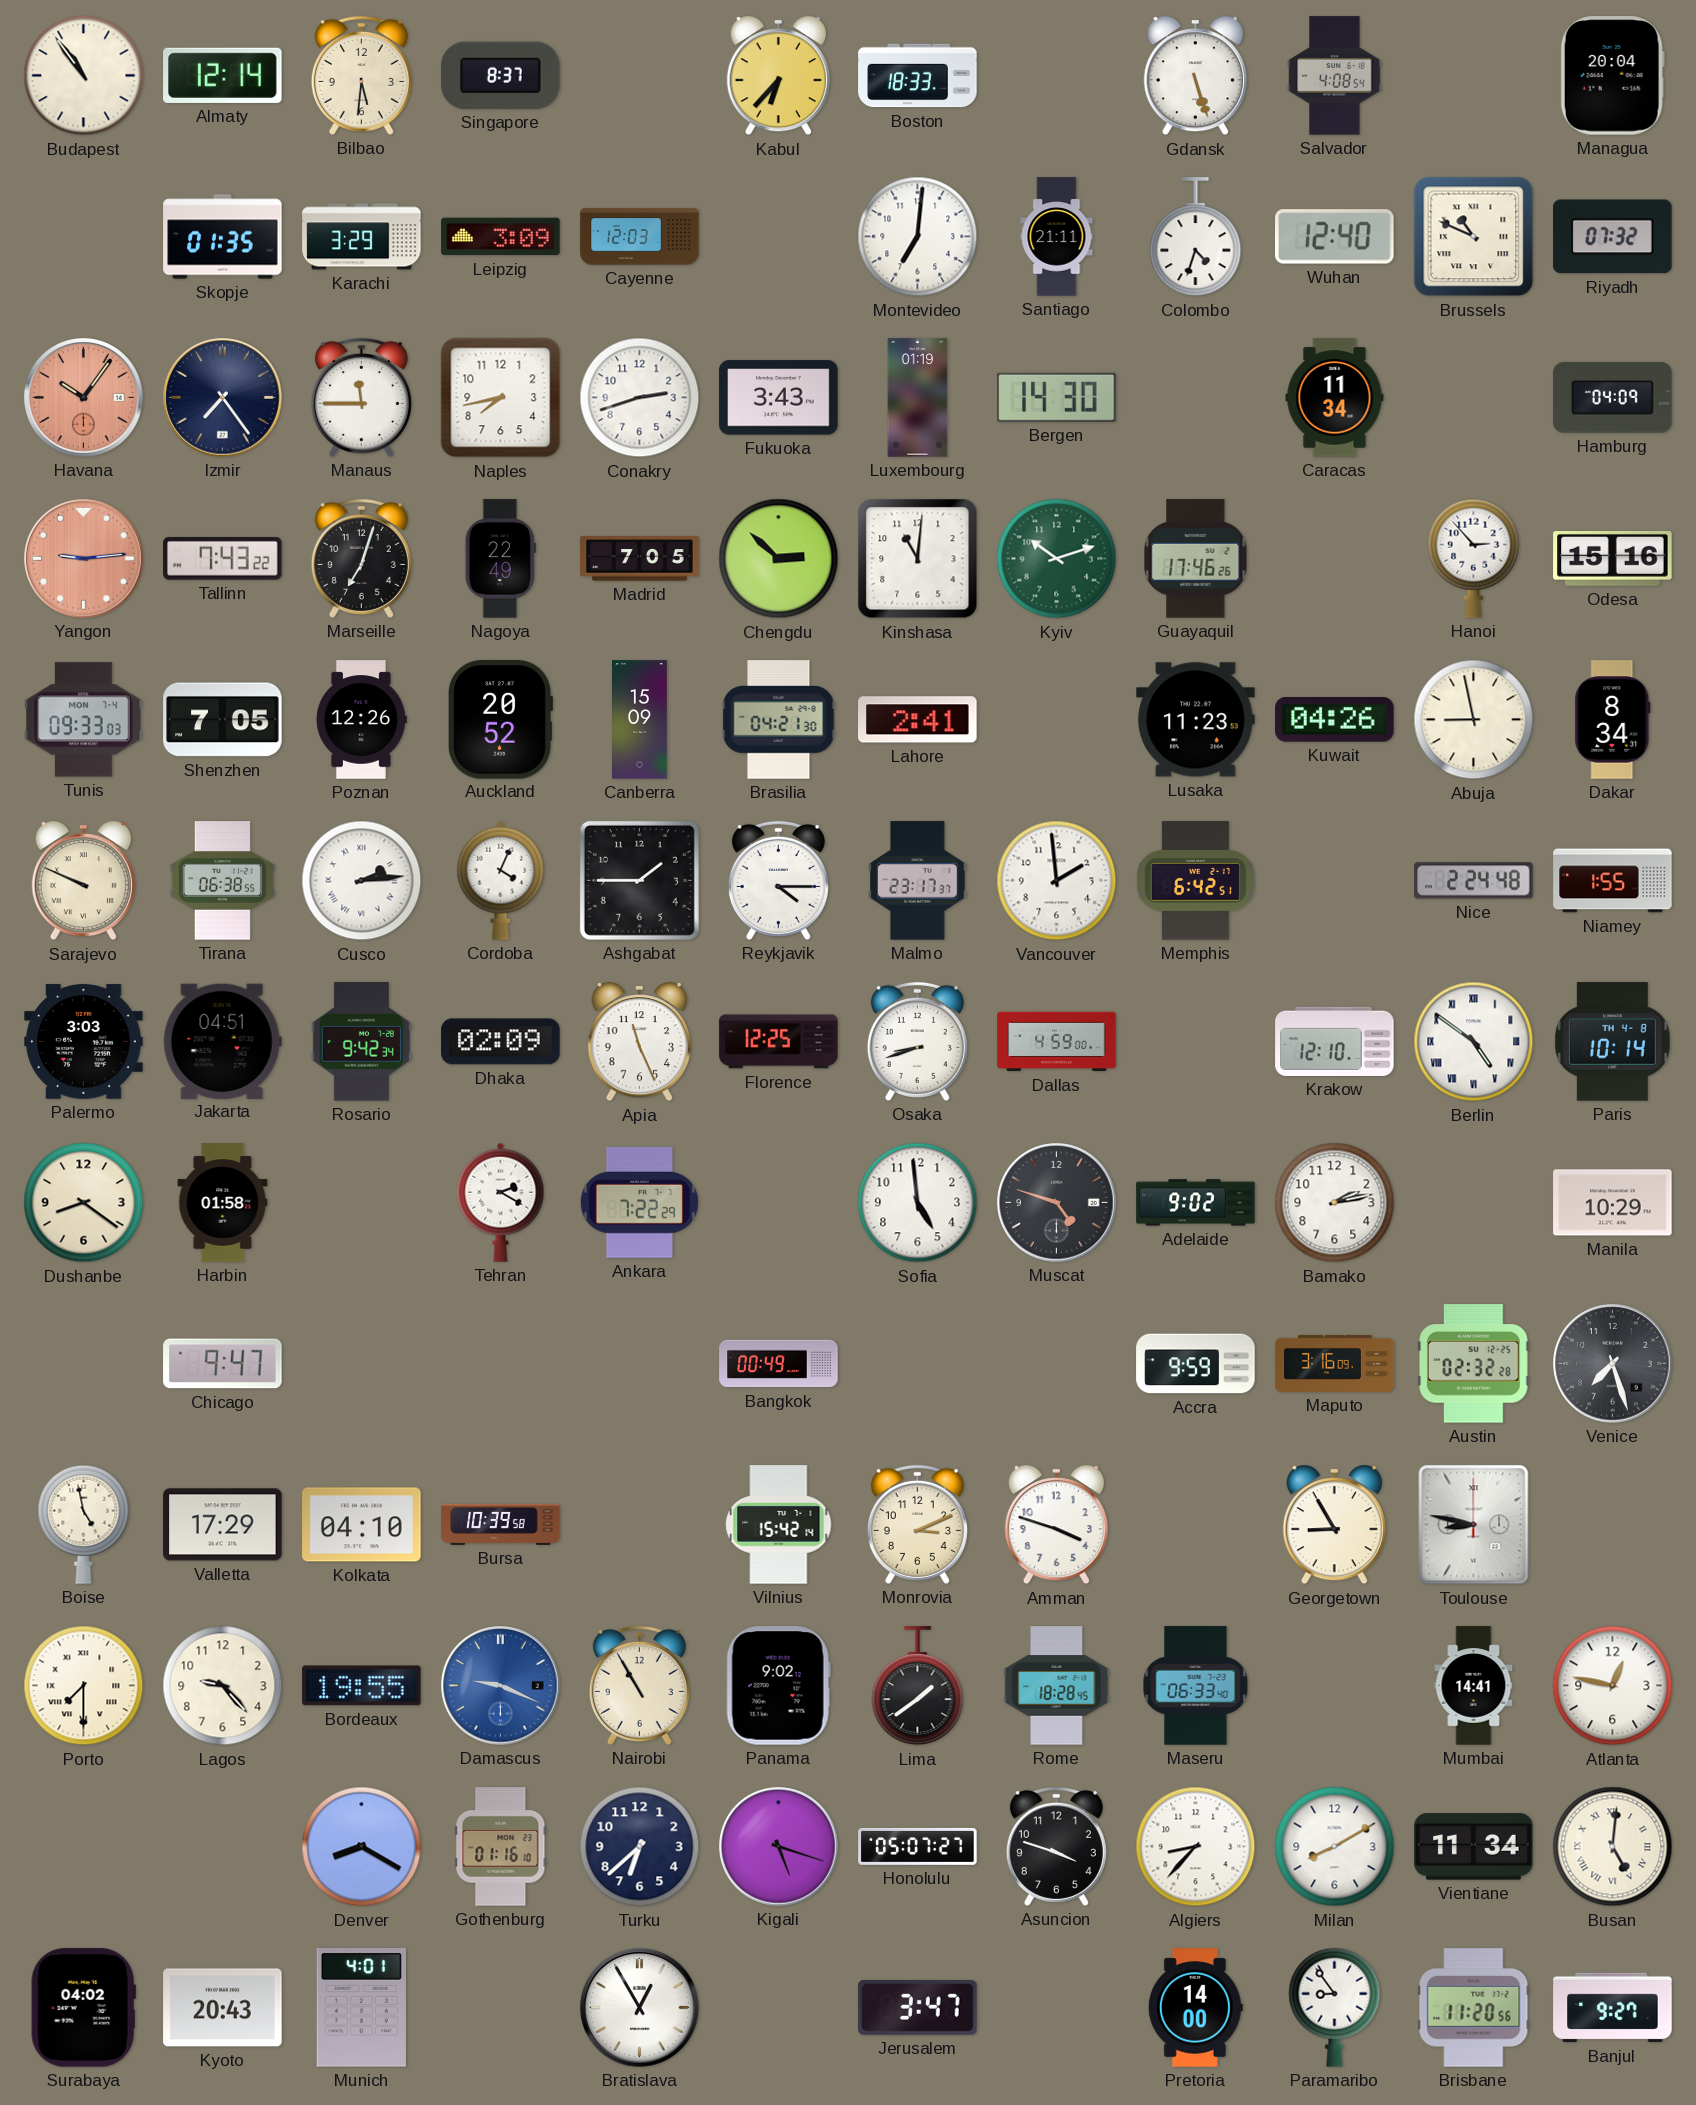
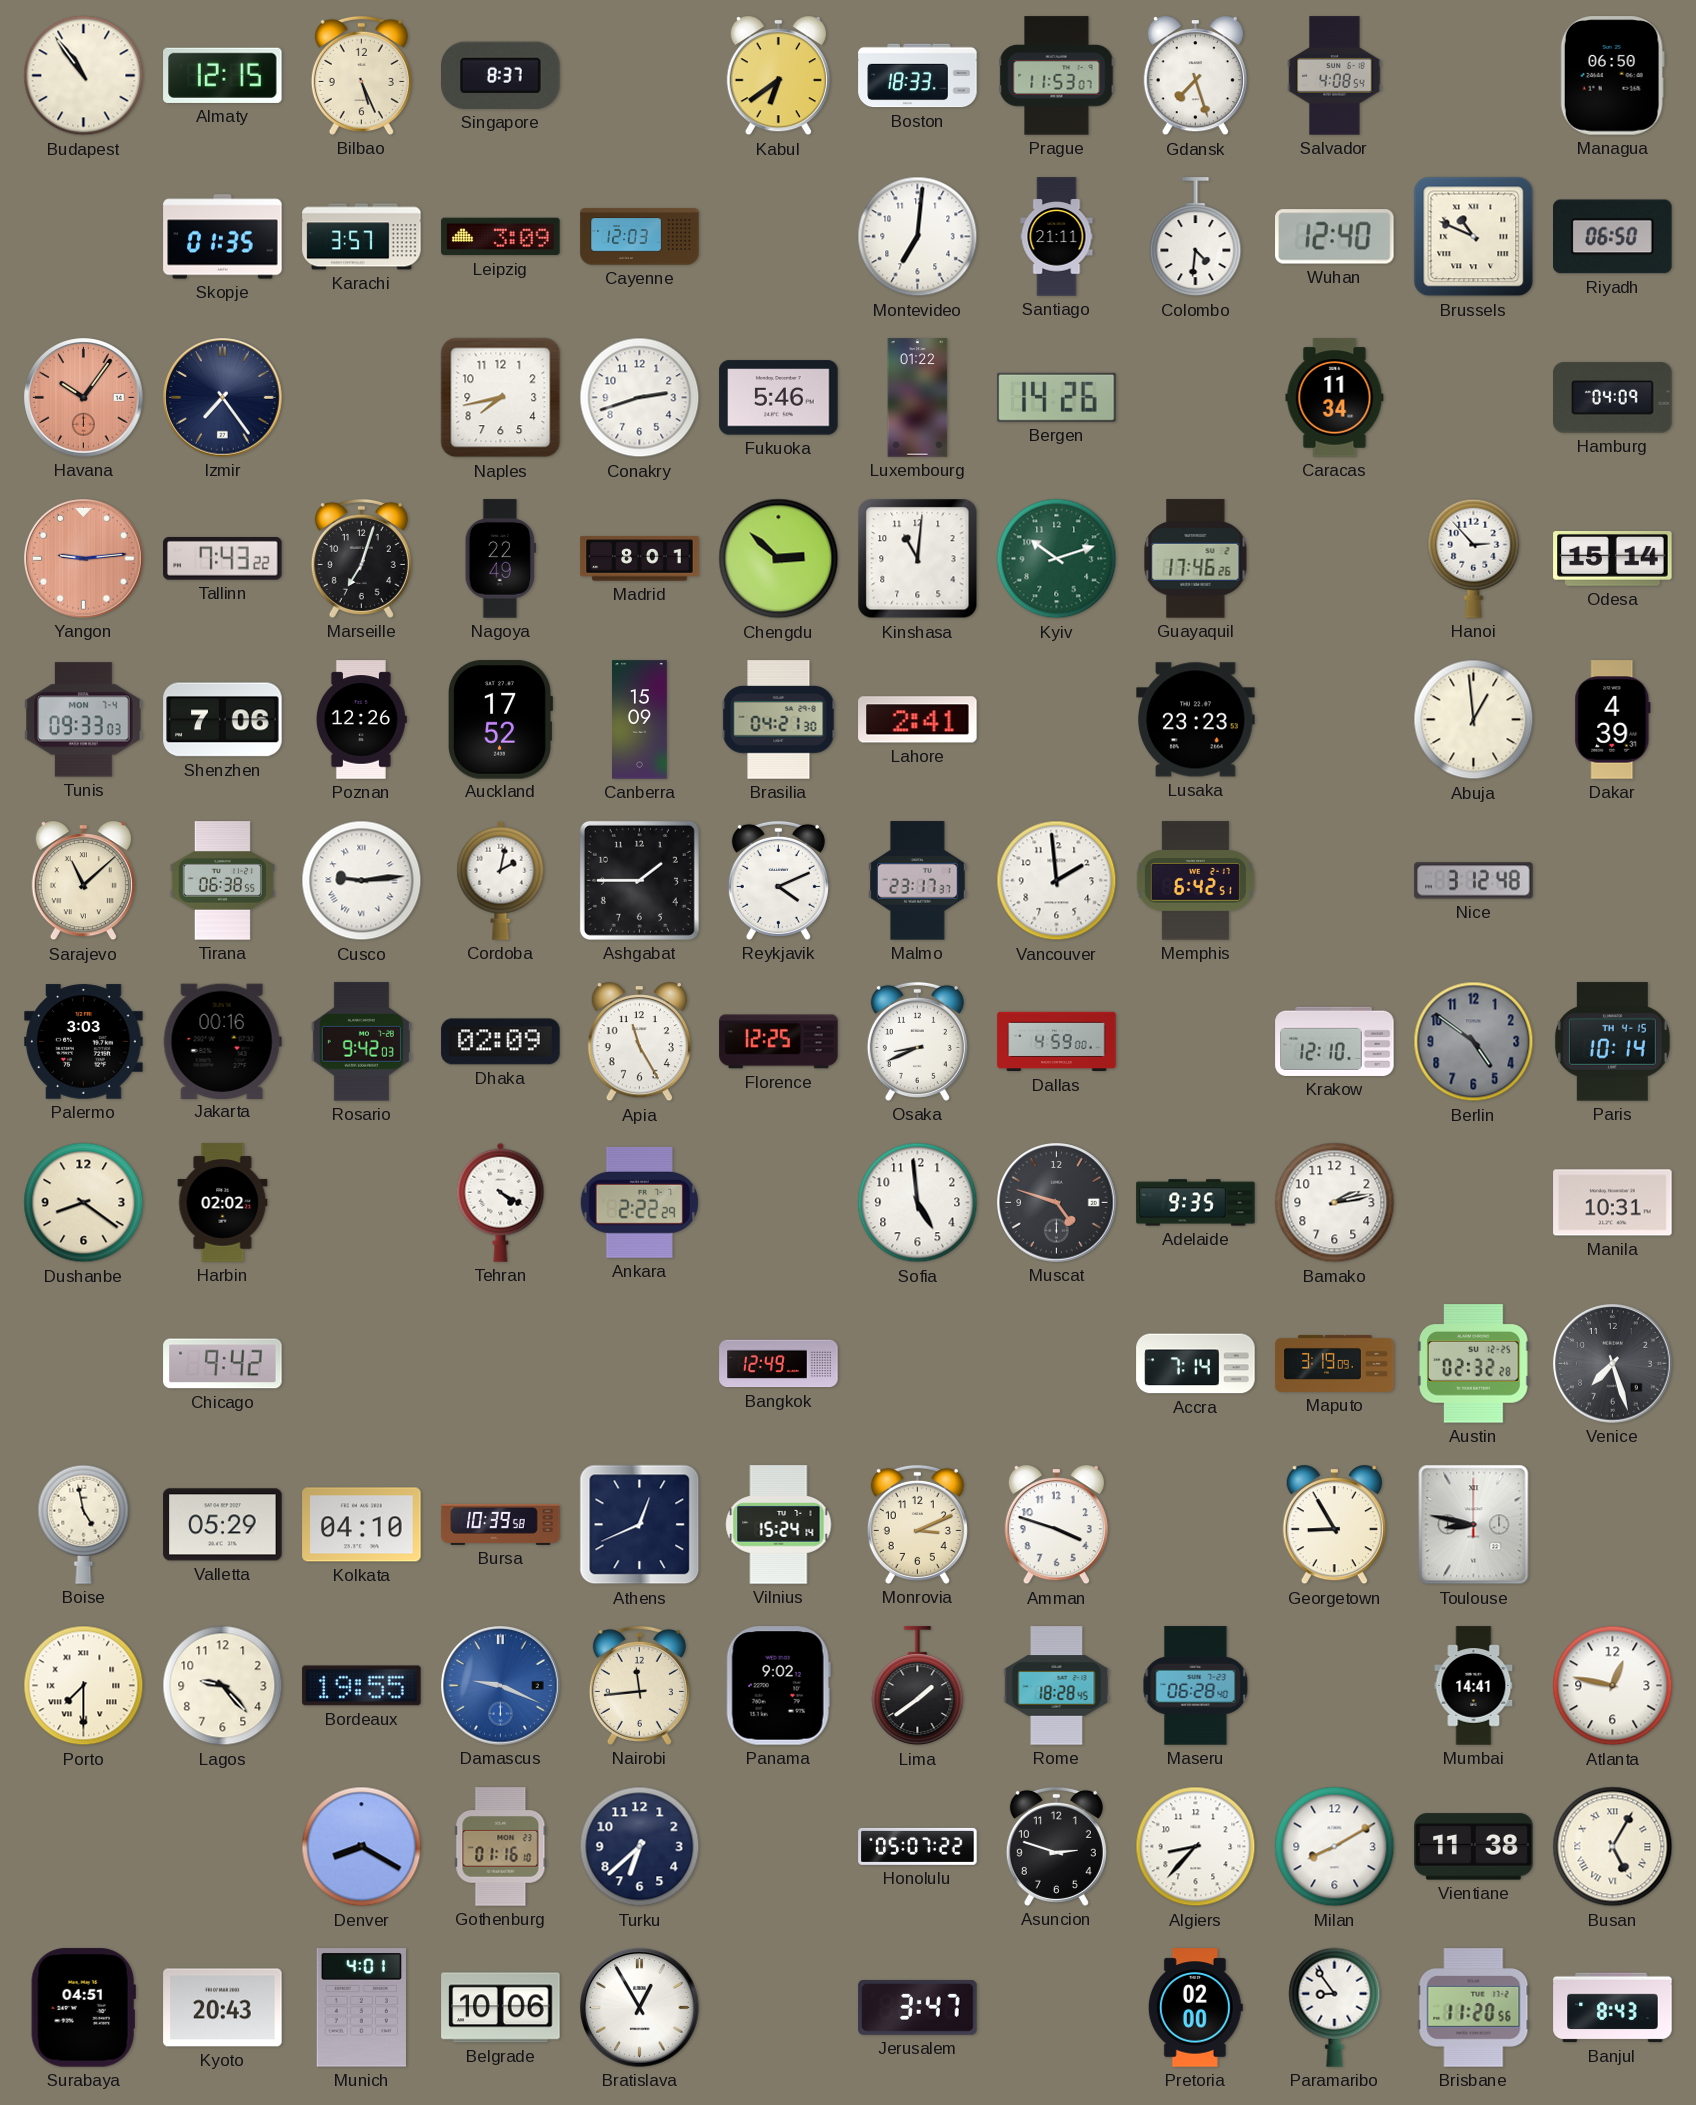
Almaty: 12:14 -> 12:15 (223, 75)
Bilbao: 5:31 -> 5:26 (361, 75)
Kabul: 6:37 -> 6:39 (778, 76)
Prague: none -> 11:53 (1057, 76)
Gdansk: 5:27 -> 7:27 (1195, 76)
Managua: 20:04 -> 06:50 (1612, 76)
Karachi: 3:29 -> 3:57 (362, 237)
Colombo: 4:33 -> 4:31 (1196, 237)
Riyadh: 07:32 -> 06:50 (1613, 237)
Manaus: 11:45 -> none (361, 397)
Fukuoka: 3:43 -> 5:46 (779, 398)
Luxembourg: 01:19 -> 01:22 (918, 398)
Bergen: 14:30 -> 14:26 (1057, 397)
Madrid: 7:05 -> 8:01 (640, 559)
Odesa: 15:16 -> 15:14 (1613, 559)
Shenzhen: 7:05 -> 7:06 (223, 720)
Auckland: 20:52 -> 17:52 (500, 720)
Lusaka: 11:23 -> 23:23 (1196, 720)
Kuwait: 04:26 -> none (1335, 720)
Abuja: 8:58 -> 12:59 (1474, 720)
Dakar: 8:34 -> 4:39 (1613, 720)
Sarajevo: 9:49 -> 11:08 (83, 881)
Cusco: 2:14 -> 9:14 (362, 881)
Cordoba: 4:04 -> 2:02 (501, 880)
Reykjavik: 4:15 -> 4:11 (778, 880)
Nice: 2:24 -> 3:12 (1474, 881)
Niamey: 1:55 -> none (1613, 881)
Jakarta: 04:51 -> 00:16 (222, 1041)
Rosario: 9:42:34 -> 9:42:03 (361, 1042)
Apia: 11:26 -> 11:25 (639, 1042)
Osaka: 8:42 -> 8:41 (917, 1041)
Berlin dial: white -> grey (1474, 1042)
Berlin numerals: Roman -> Arabic (1474, 1042)
Paris date: TH 4-8 -> TH 4-15 (1612, 1042)
Harbin: 01:58 -> 02:02 (223, 1203)
Tehran: 2:20 -> 4:20 (501, 1202)
Ankara: 7:22 -> 2:22 (639, 1202)
Adelaide: 9:02 -> 9:35 (1196, 1203)
Manila: 10:29 -> 10:31 (1613, 1203)
Chicago: 9:47 -> 9:42 (223, 1364)
Bangkok: 00:49 -> 12:49 (779, 1364)
Accra: 9:59 -> 7:14 (1196, 1364)
Maputo: 3:16 -> 3:19 (1335, 1363)
Valletta: 17:29 -> 05:29 (223, 1525)
Athens: none -> 12:41 (640, 1525)
Vilnius: 15:42 -> 15:24 (779, 1525)
Nairobi: 10:55 -> 11:44 (639, 1685)
Maseru: 06:33 -> 06:28 (1196, 1686)
Kigali: 5:18 -> none (779, 1847)
Honolulu: 05:07:27 -> 05:07:22 (918, 1846)
Asuncion: 3:48 -> 2:48 (1056, 1846)
Vientiane: 11:34 -> 11:38 (1474, 1847)
Busan: 5:01 -> 5:05 (1613, 1847)
Surabaya: 04:02 -> 04:51 (83, 2008)
Belgrade: none -> 10:06 (501, 2008)
Pretoria: 14:00 -> 02:00 (1195, 2008)
Banjul: 9:27 -> 8:43 (1613, 2008)
